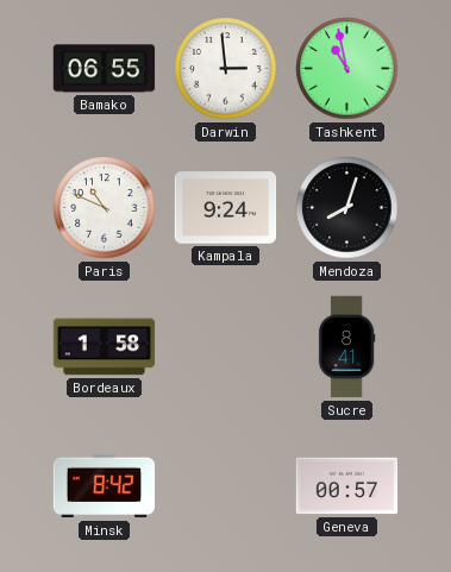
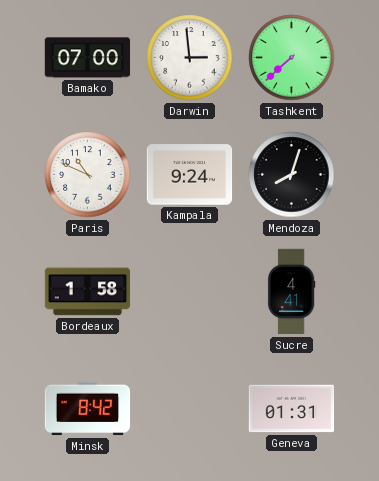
Bamako: 06:55 -> 07:00 (88, 58)
Tashkent: 10:58 -> 7:38 (292, 58)
Sucre: 8:41 -> 4:41 (291, 292)
Geneva: 00:57 -> 01:31 (292, 409)
